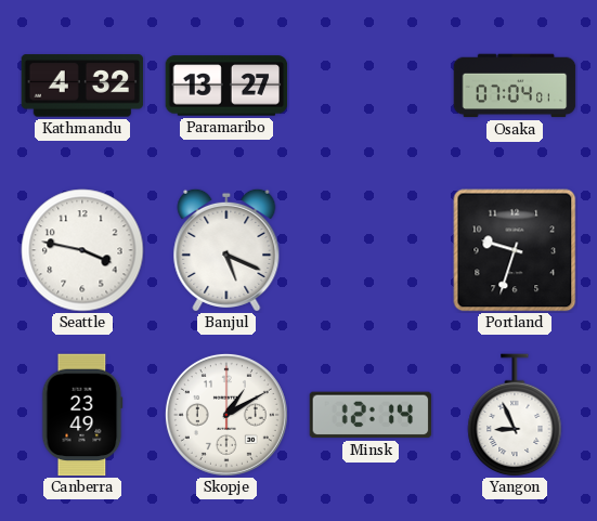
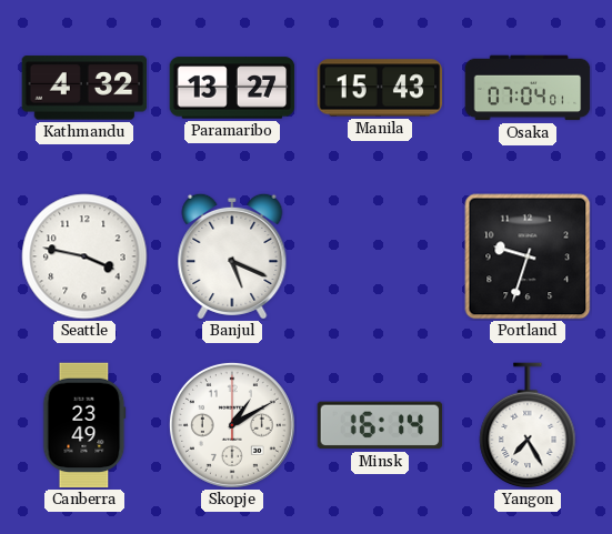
Manila: none -> 15:43 (380, 88)
Minsk: 12:14 -> 16:14 (380, 425)
Yangon: 8:56 -> 7:25 (528, 425)
